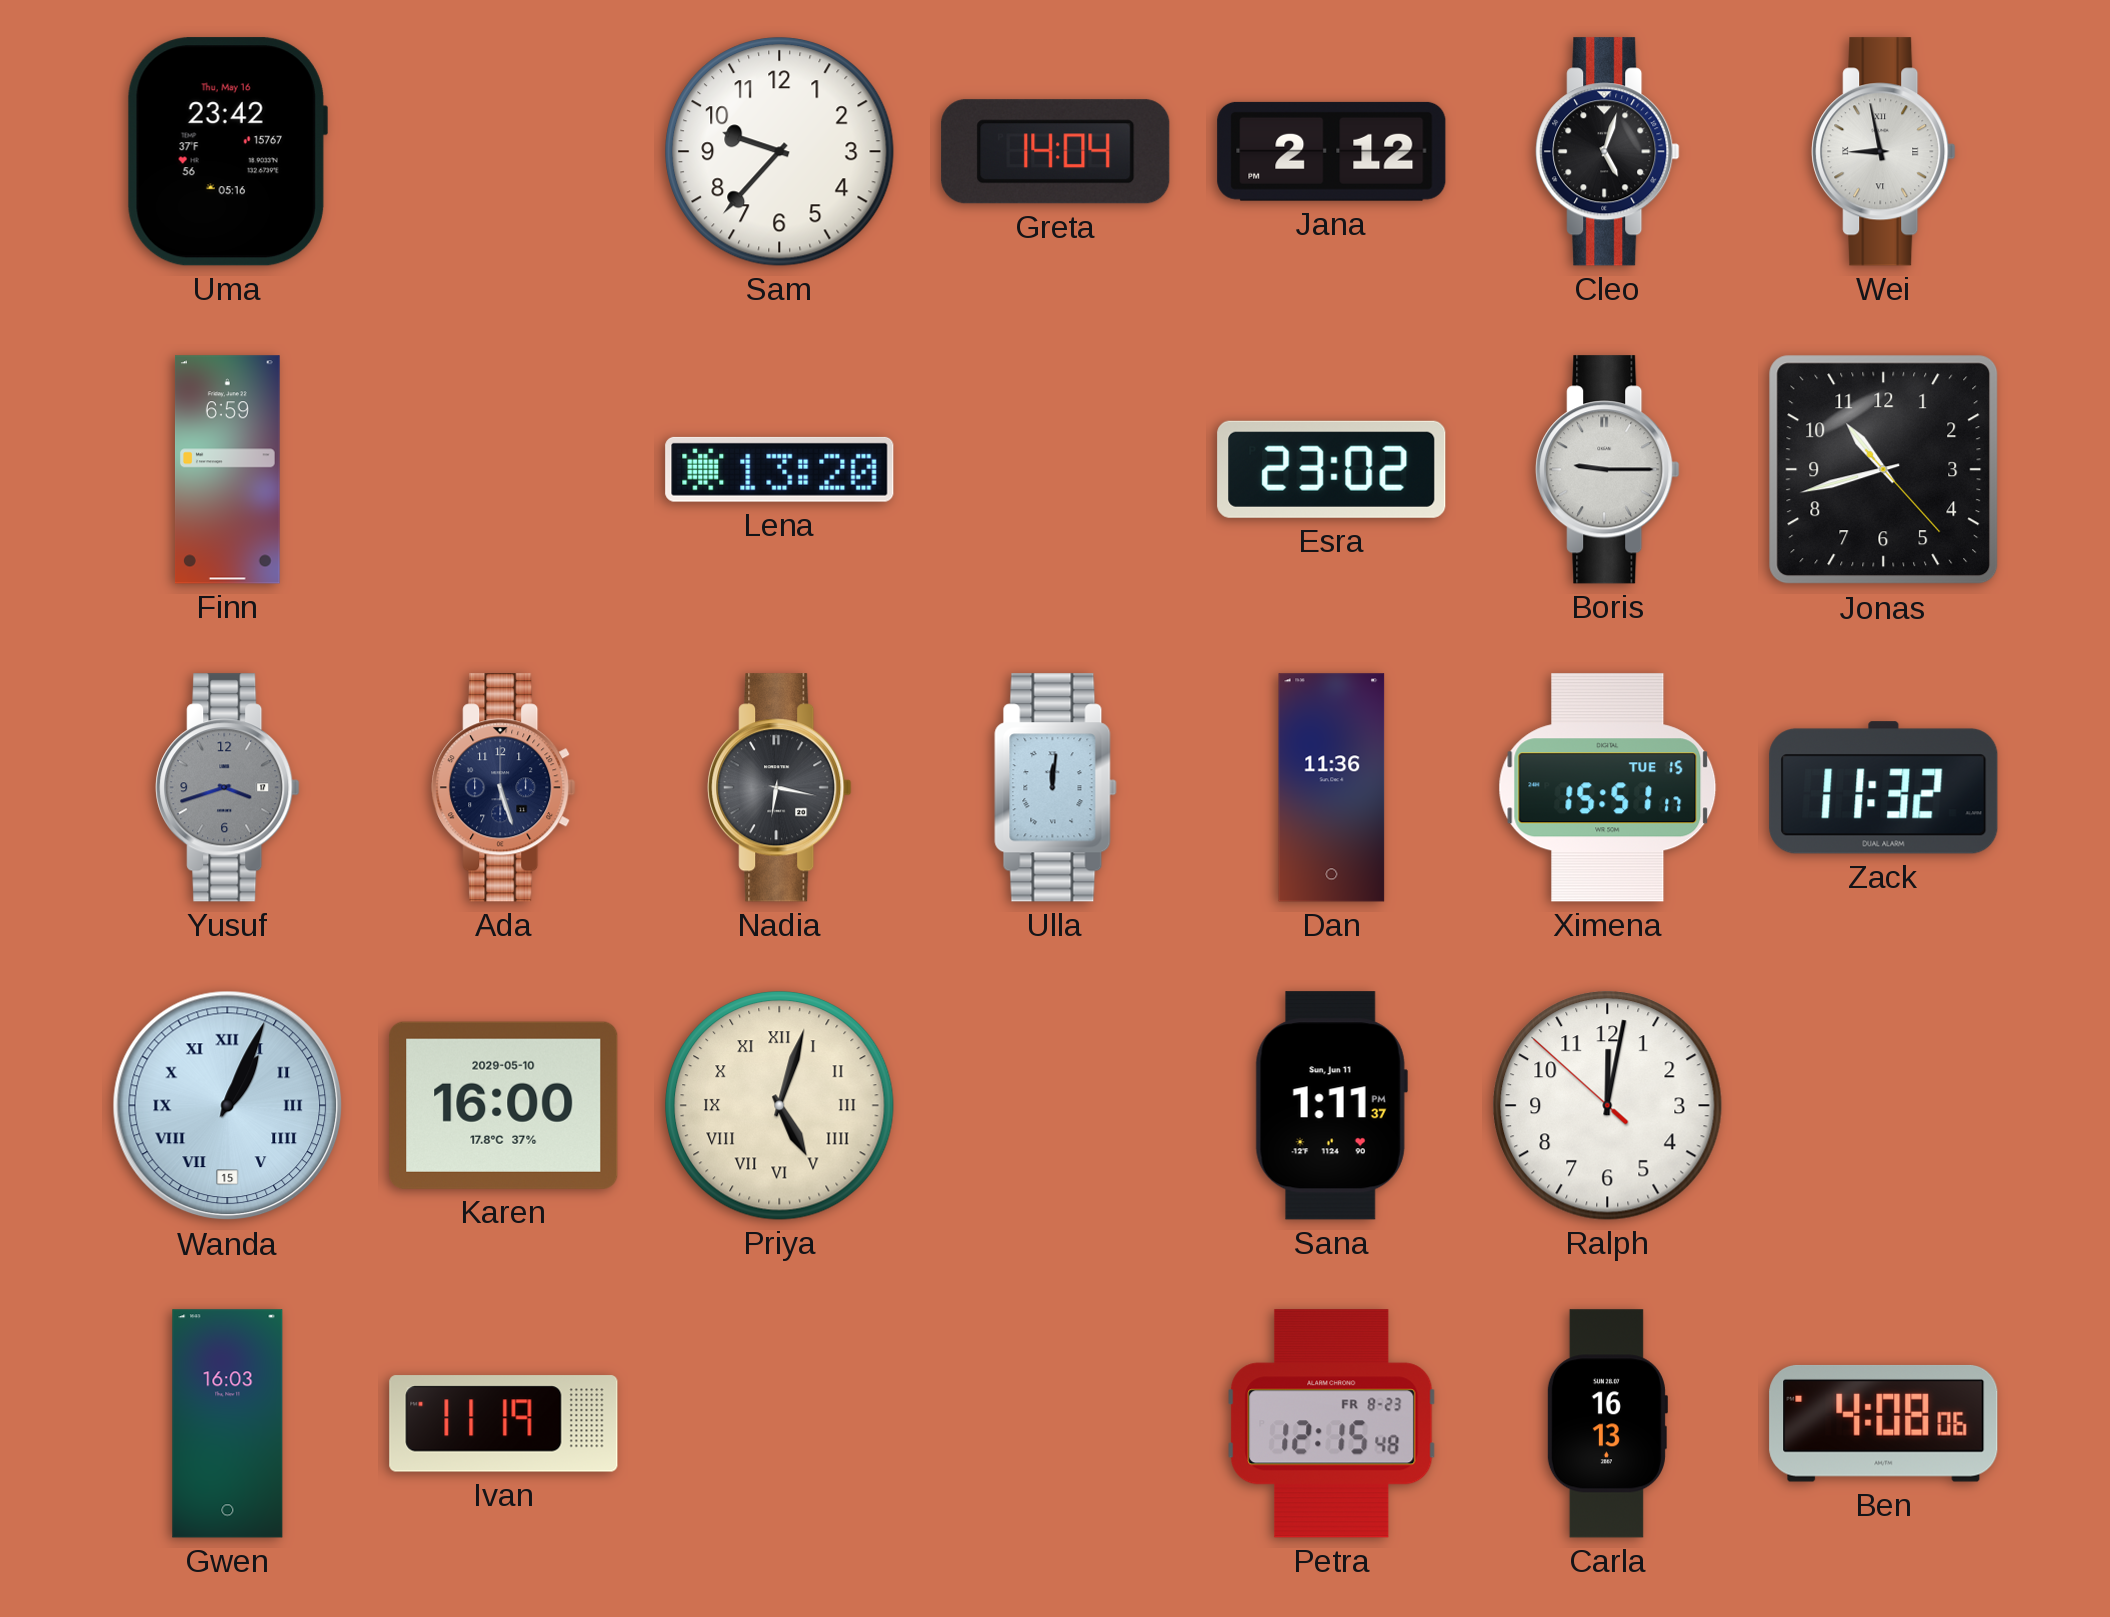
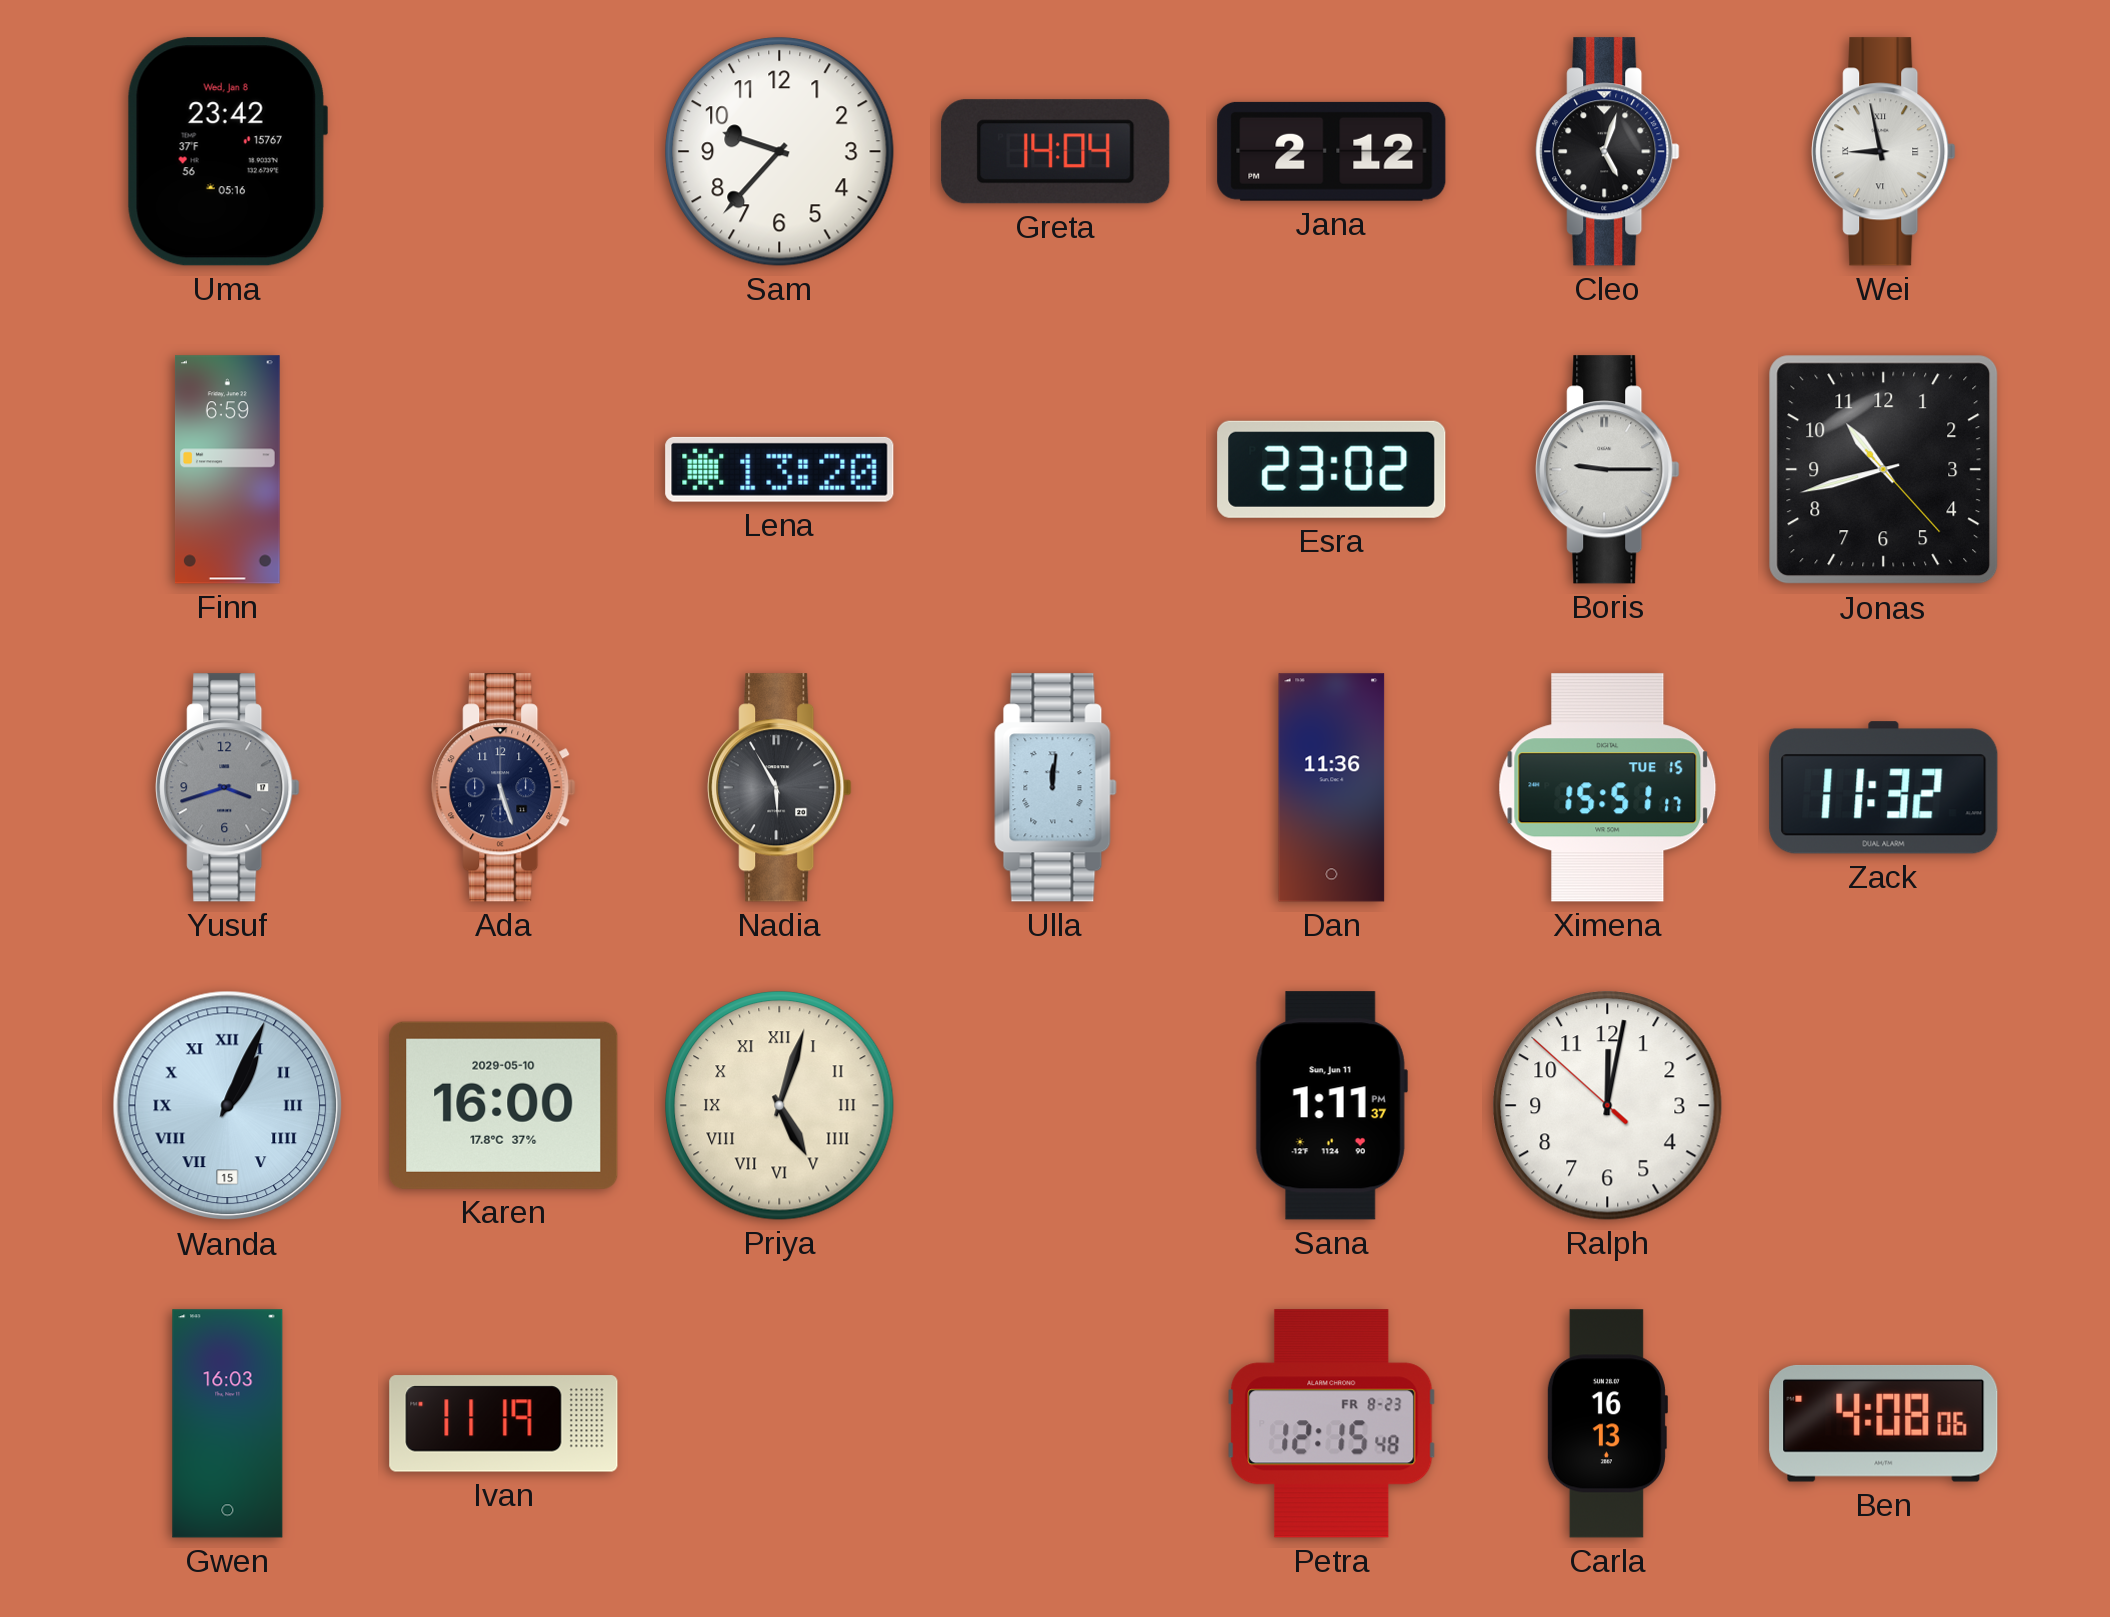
Uma date: Thu, May 16 -> Wed, Jan 8 (227, 152)
Nadia: 6:17 -> 5:55 (780, 788)
